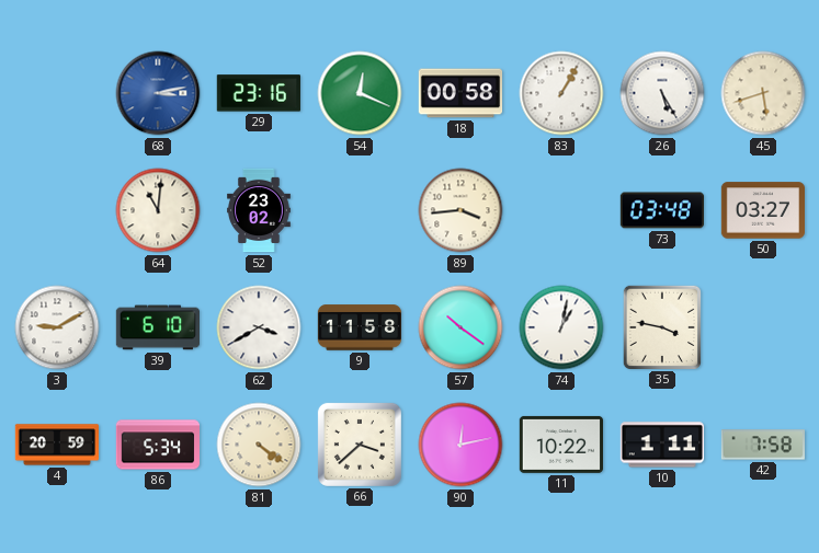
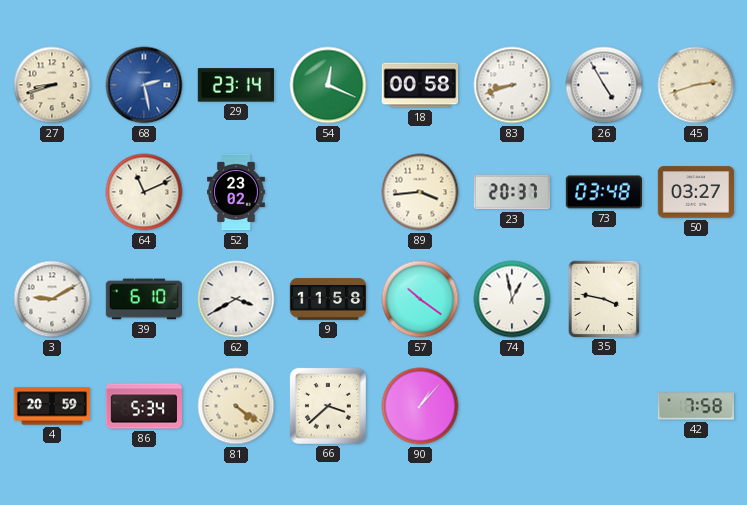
27: none -> 8:42 (52, 85)
68: 3:13 -> 2:28 (144, 85)
29: 23:16 -> 23:14 (236, 85)
83: 1:05 -> 8:42 (512, 85)
26: 5:25 -> 4:55 (604, 85)
45: 5:42 -> 2:42 (696, 85)
64: 11:01 -> 11:11 (144, 192)
23: none -> 20:37 (511, 192)
74: 1:02 -> 12:58 (512, 299)
90: 12:13 -> 1:07 (420, 406)
11: 10:22 -> none (560, 445)
10: 1:11 -> none (661, 445)
